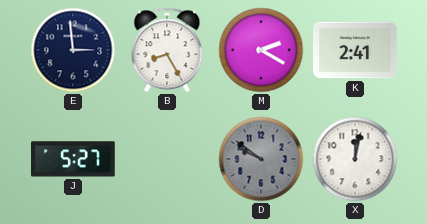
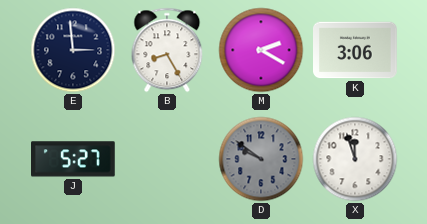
K: 2:41 -> 3:06 (356, 50)
X: 12:02 -> 11:57 (355, 159)
